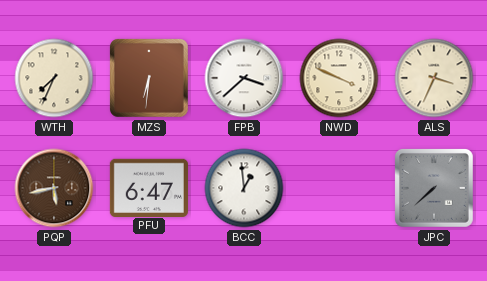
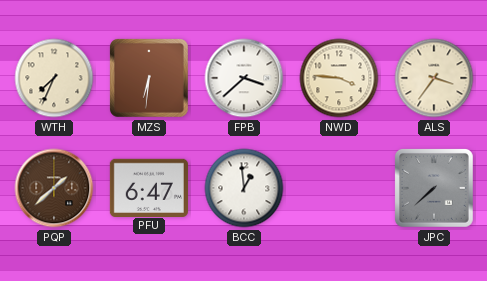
NWD: 3:49 -> 3:46 (339, 78)
ALS: 3:34 -> 3:36 (434, 78)
PQP: 5:43 -> 1:38 (54, 188)
